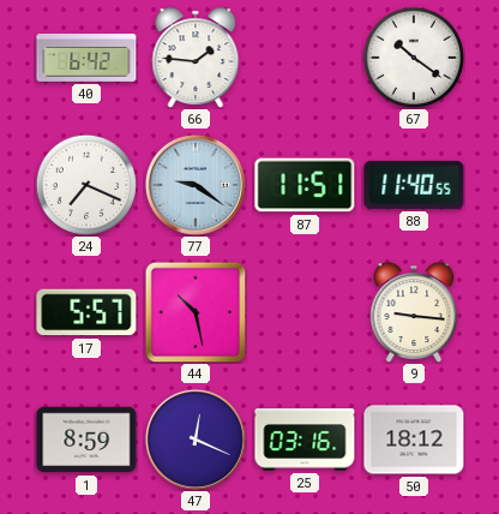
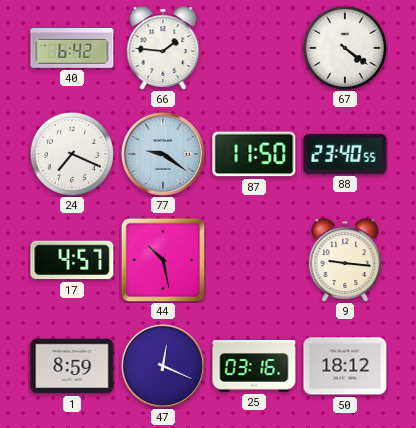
67: 10:21 -> 4:21 (344, 47)
87: 11:51 -> 11:50 (254, 154)
88: 11:40 -> 23:40 (345, 154)
17: 5:57 -> 4:57 (72, 260)
